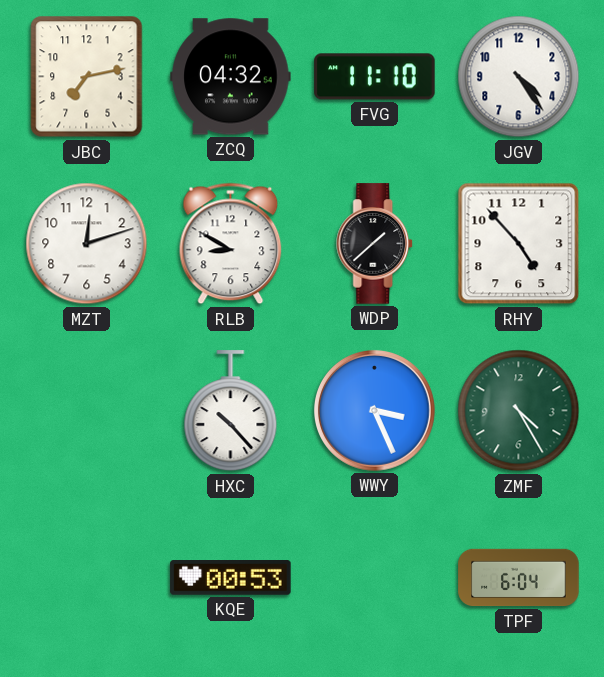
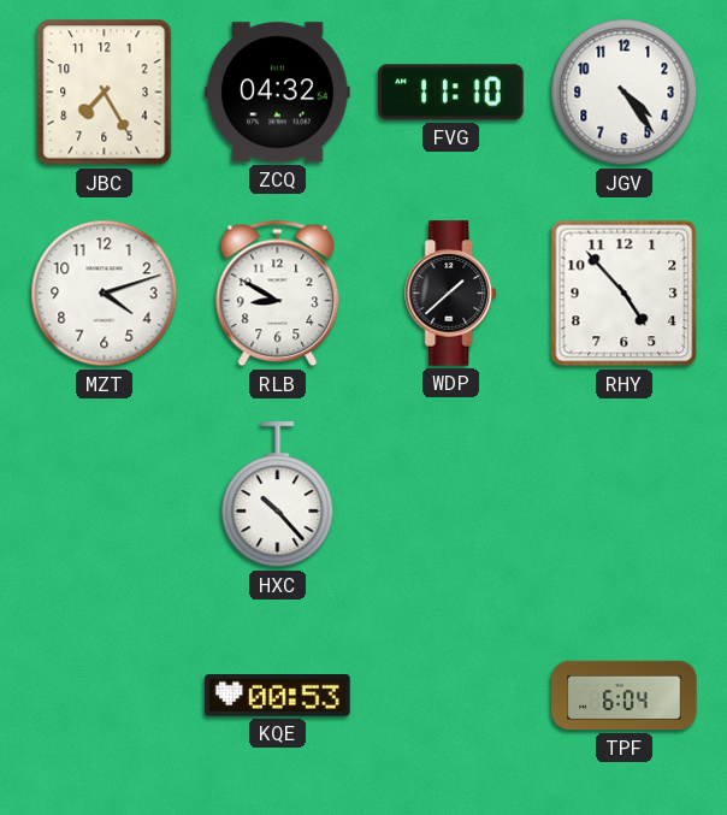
JBC: 7:13 -> 7:25 (105, 93)
MZT: 12:12 -> 4:12 (105, 294)
WWY: 3:26 -> none (374, 410)
ZMF: 4:25 -> none (519, 411)
